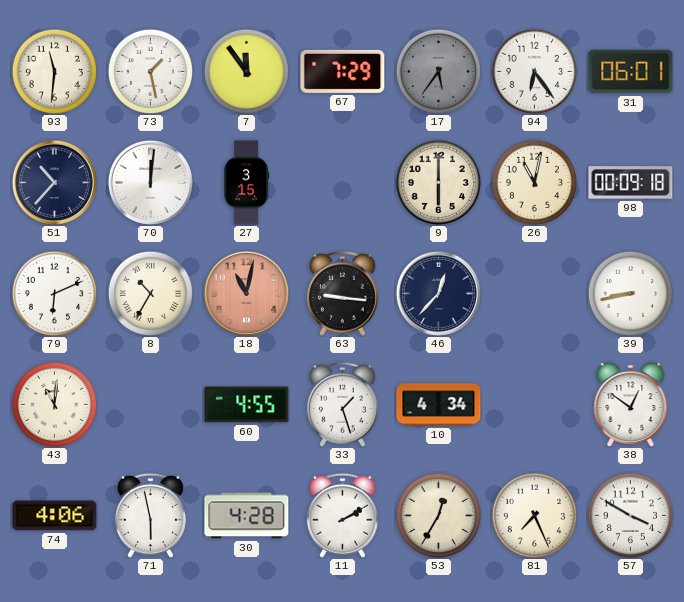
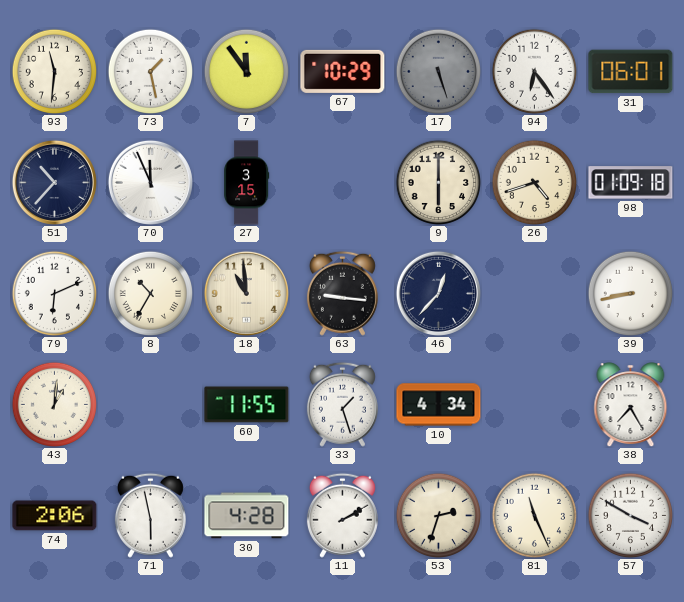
67: 7:29 -> 10:29 (343, 71)
17: 5:36 -> 5:27 (438, 71)
70: 12:01 -> 11:56 (150, 182)
26: 11:02 -> 4:42 (534, 182)
98: 00:09 -> 01:09 (631, 183)
18: 11:02 -> 10:59 (246, 293)
18 dial: salmon -> cream (246, 293)
43: 11:01 -> 1:01 (54, 404)
60: 4:55 -> 11:55 (247, 405)
38: 12:51 -> 7:25 (631, 405)
74: 4:06 -> 2:06 (55, 516)
53: 12:35 -> 2:33 (438, 515)
81: 7:26 -> 11:26 (534, 515)
